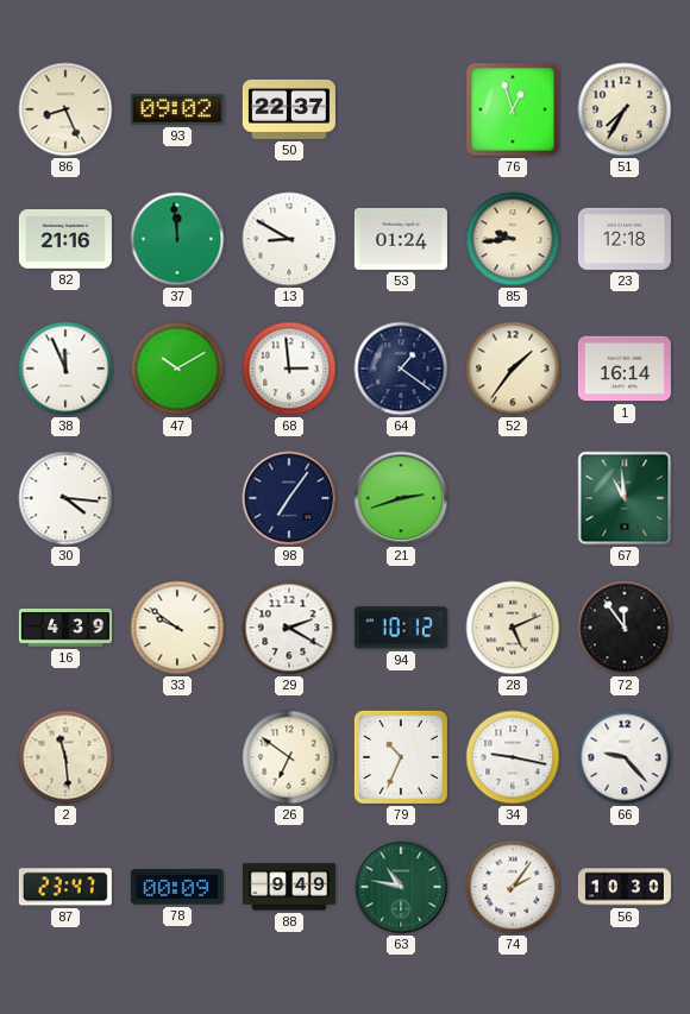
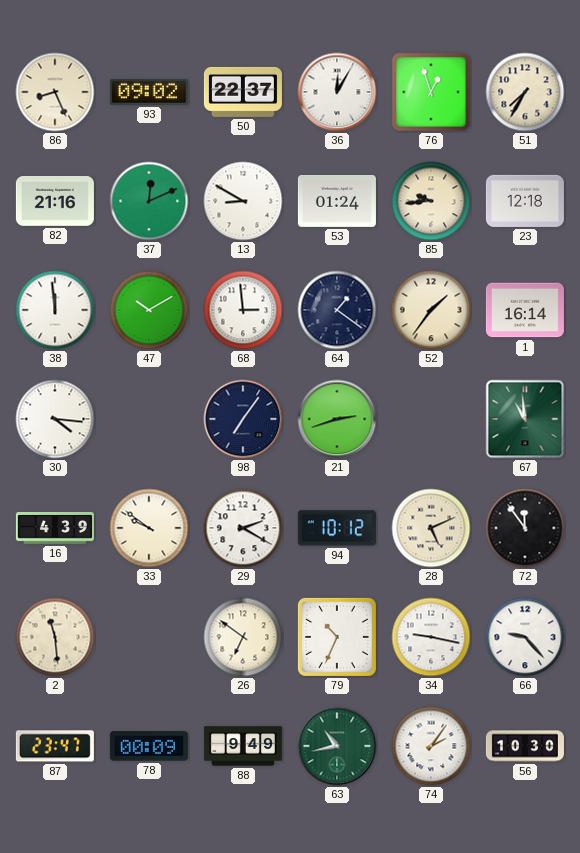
36: none -> 12:05 (337, 92)
37: 11:59 -> 12:11 (149, 201)
38: 11:56 -> 11:59 (55, 310)
63: 10:47 -> 10:43 (337, 746)
